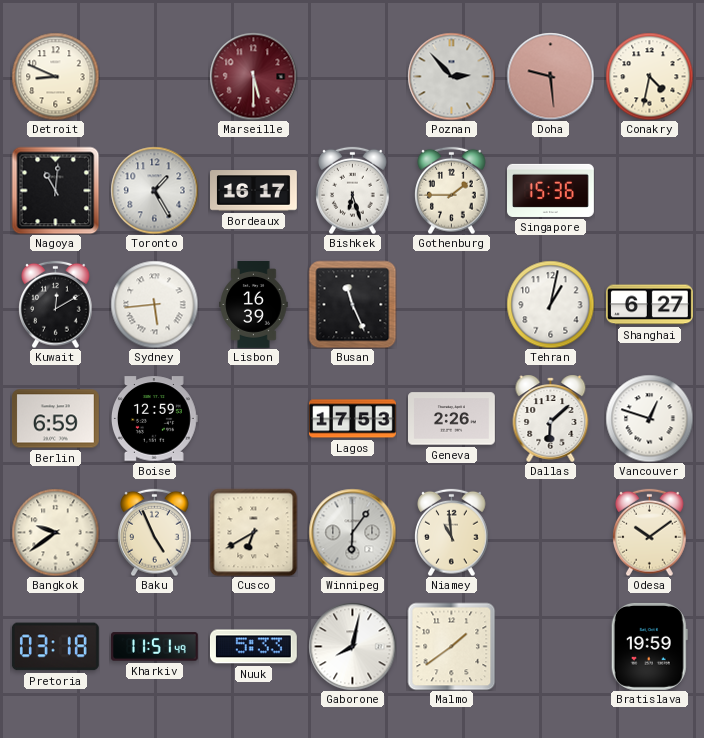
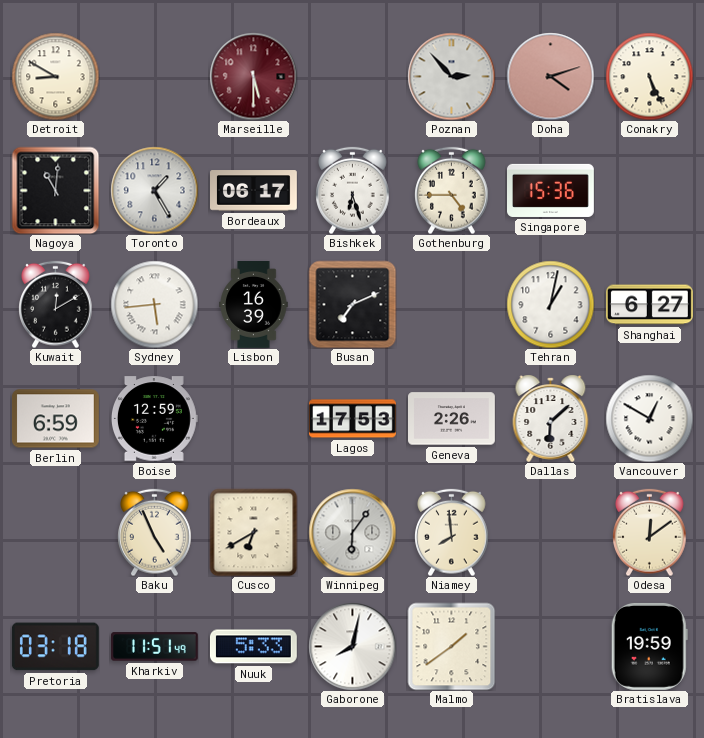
Detroit: 8:49 -> 8:50 (55, 76)
Doha: 9:29 -> 4:12 (550, 76)
Conakry: 4:32 -> 5:26 (649, 76)
Bordeaux: 16:17 -> 06:17 (254, 191)
Gothenburg: 1:45 -> 4:45 (452, 190)
Busan: 11:26 -> 7:11 (352, 304)
Vancouver: 12:48 -> 12:50 (649, 418)
Bangkok: 9:39 -> none (55, 532)
Niamey: 10:59 -> 7:59 (452, 532)
Odesa: 10:09 -> 12:09 (650, 532)
